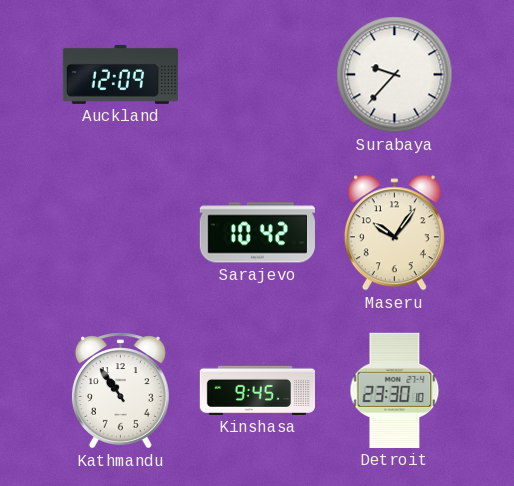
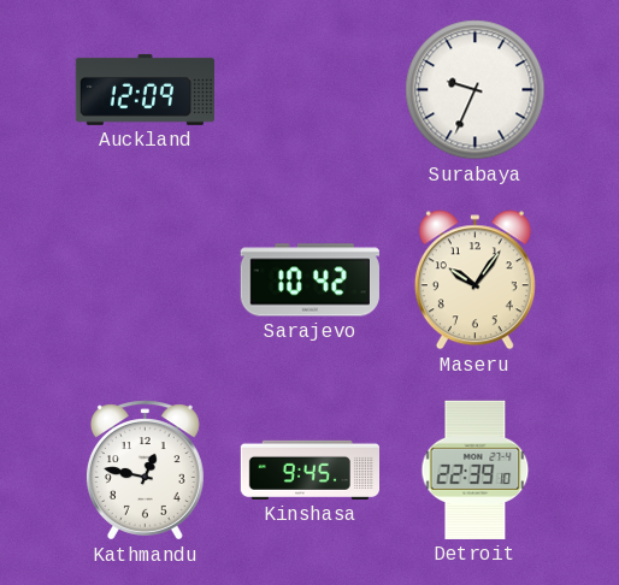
Surabaya: 9:37 -> 9:34 (476, 90)
Kathmandu: 10:54 -> 12:47 (145, 471)
Detroit: 23:30 -> 22:39 (476, 469)
